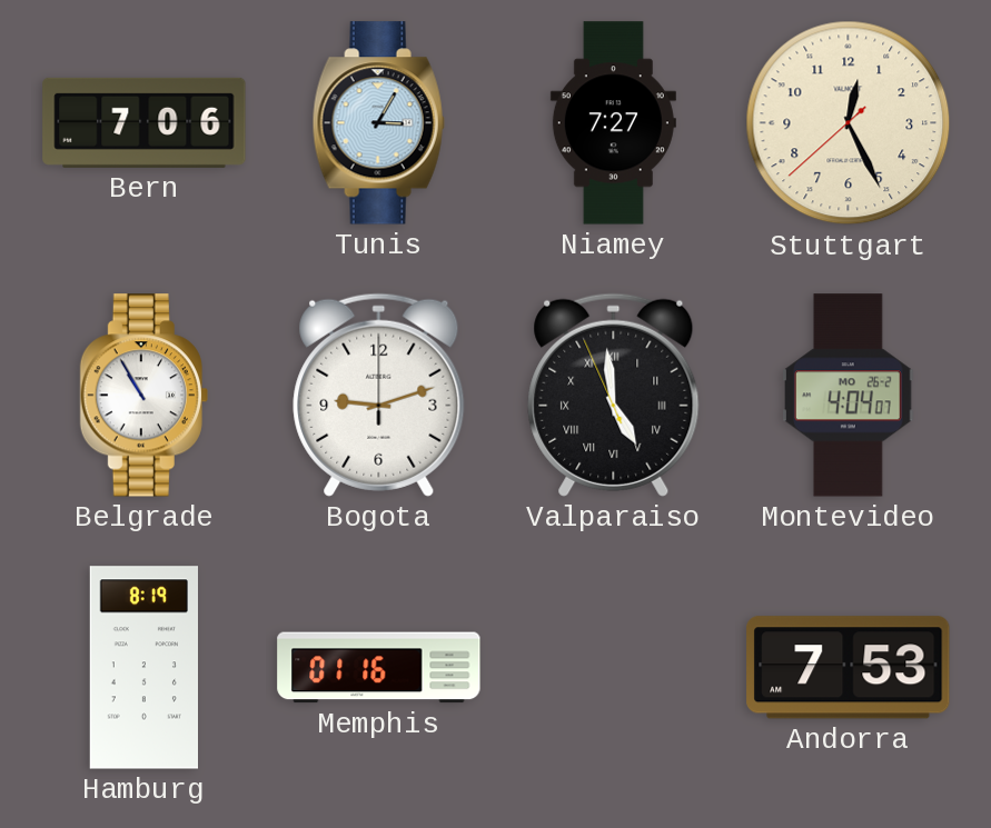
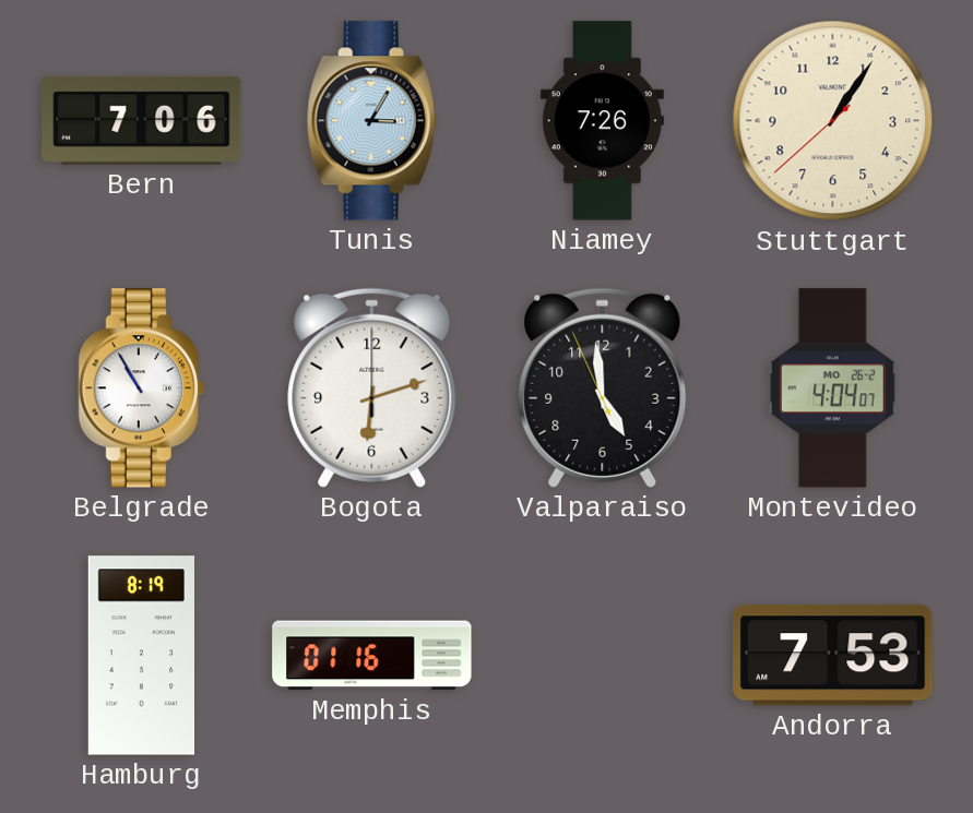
Niamey: 7:27 -> 7:26 (602, 121)
Stuttgart: 12:25 -> 1:05 (833, 121)
Bogota: 9:12 -> 6:12 (372, 387)
Valparaiso numerals: Roman -> Arabic (603, 387)
